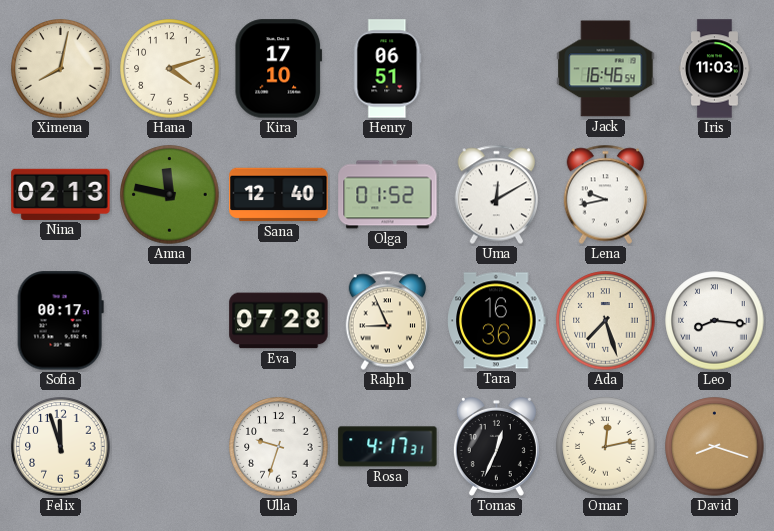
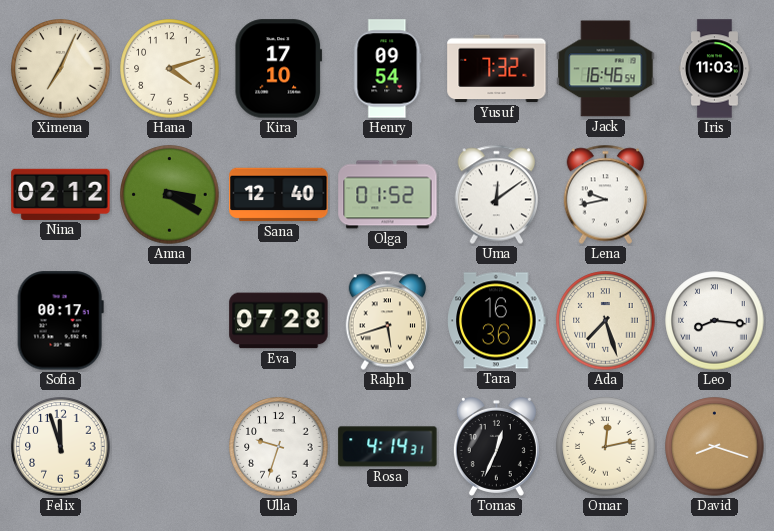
Ximena: 8:02 -> 7:04 (61, 69)
Henry: 06:51 -> 09:54 (388, 69)
Yusuf: none -> 7:32 (497, 69)
Nina: 02:13 -> 02:12 (61, 194)
Anna: 11:47 -> 3:20 (170, 195)
Uma: 12:10 -> 12:09 (497, 195)
Ralph: 8:56 -> 5:42 (388, 321)
Rosa: 4:17 -> 4:14 (388, 447)
